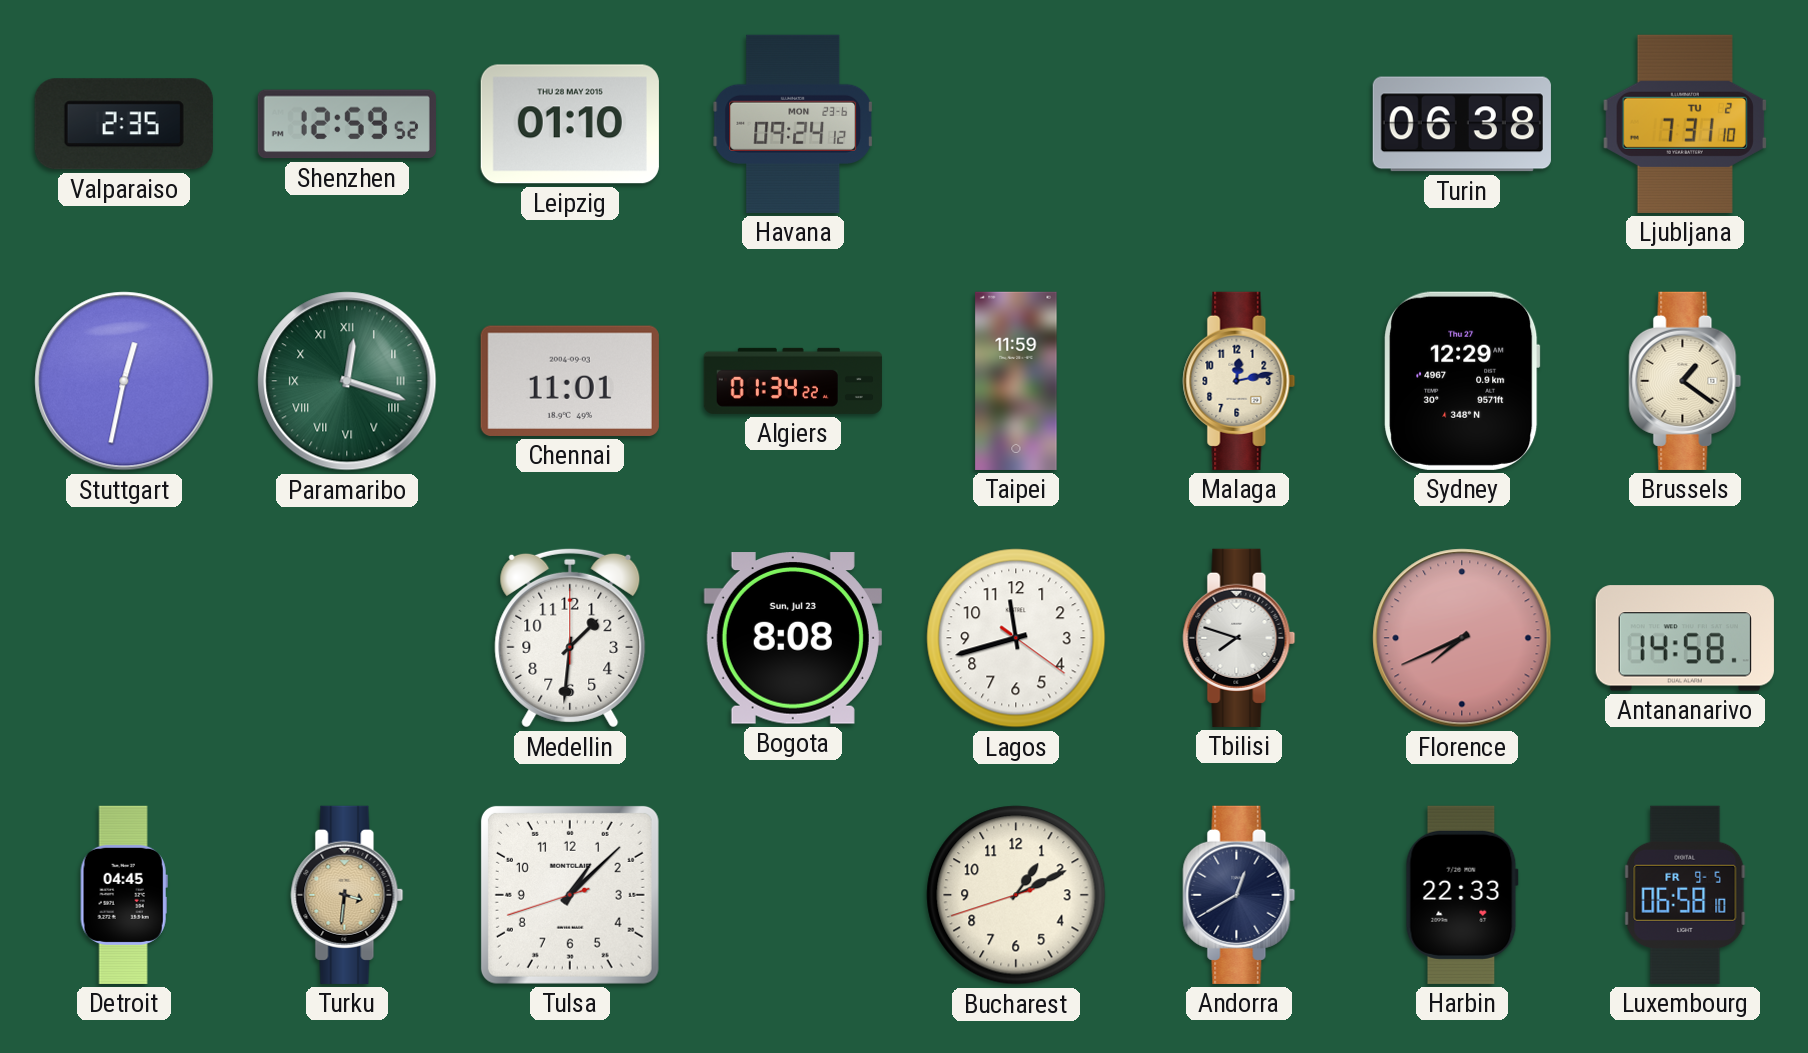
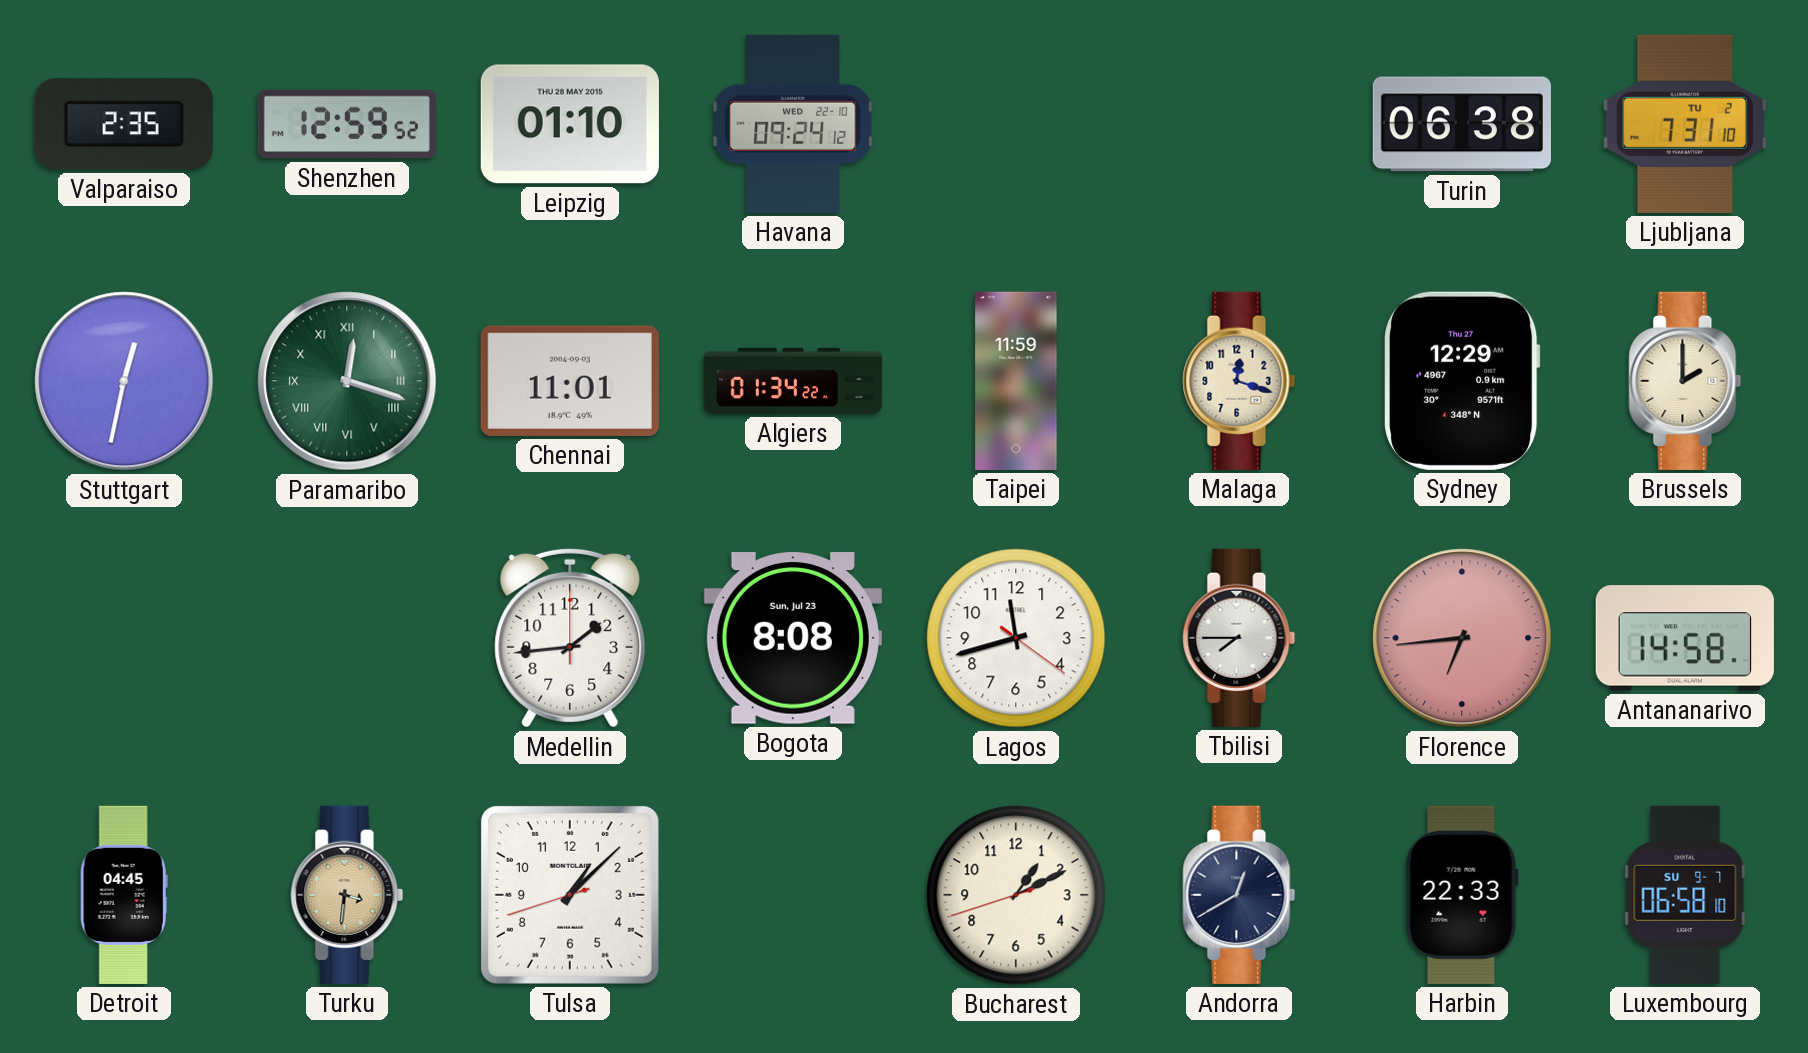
Havana date: MON 23-6 -> WED 22-10 (793, 124)
Malaga: 12:13 -> 12:18 (1239, 381)
Brussels: 1:21 -> 2:00 (1685, 381)
Medellin: 1:31 -> 1:44 (570, 638)
Tbilisi: 7:48 -> 7:45 (1239, 638)
Florence: 7:41 -> 6:44 (1462, 638)
Luxembourg date: FR 9-5 -> SU 9-7 (1685, 895)
